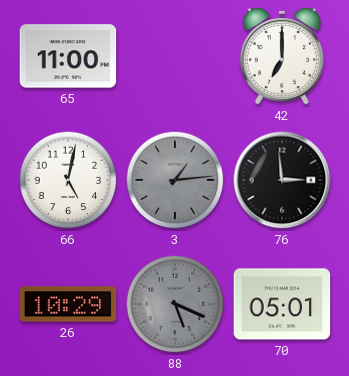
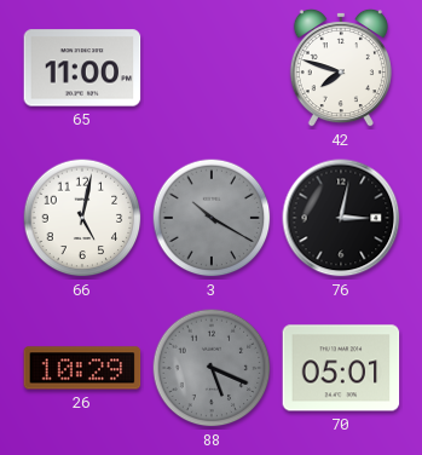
42: 7:00 -> 7:48 (341, 68)
3: 1:14 -> 10:20 (212, 218)
76: 2:59 -> 3:02 (341, 218)
